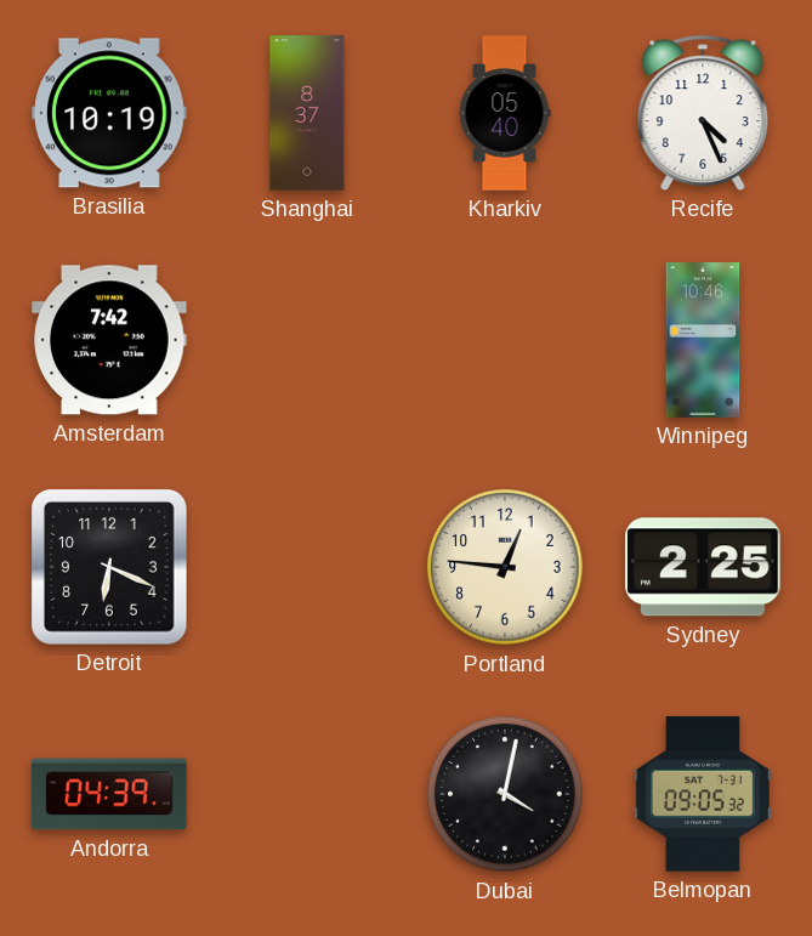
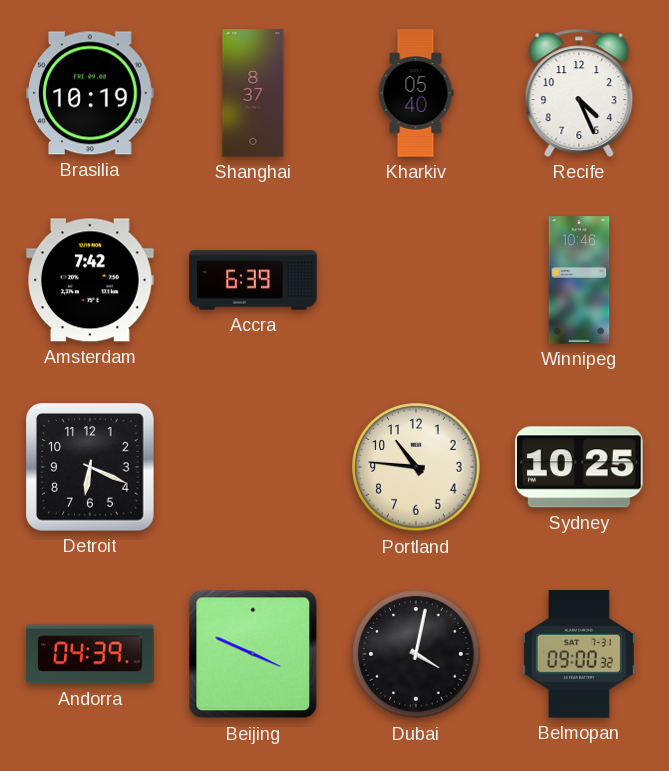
Accra: none -> 6:39 (253, 280)
Portland: 12:46 -> 10:46 (416, 467)
Sydney: 2:25 -> 10:25 (580, 467)
Beijing: none -> 3:49 (253, 654)
Belmopan: 09:05 -> 09:00 (579, 654)
